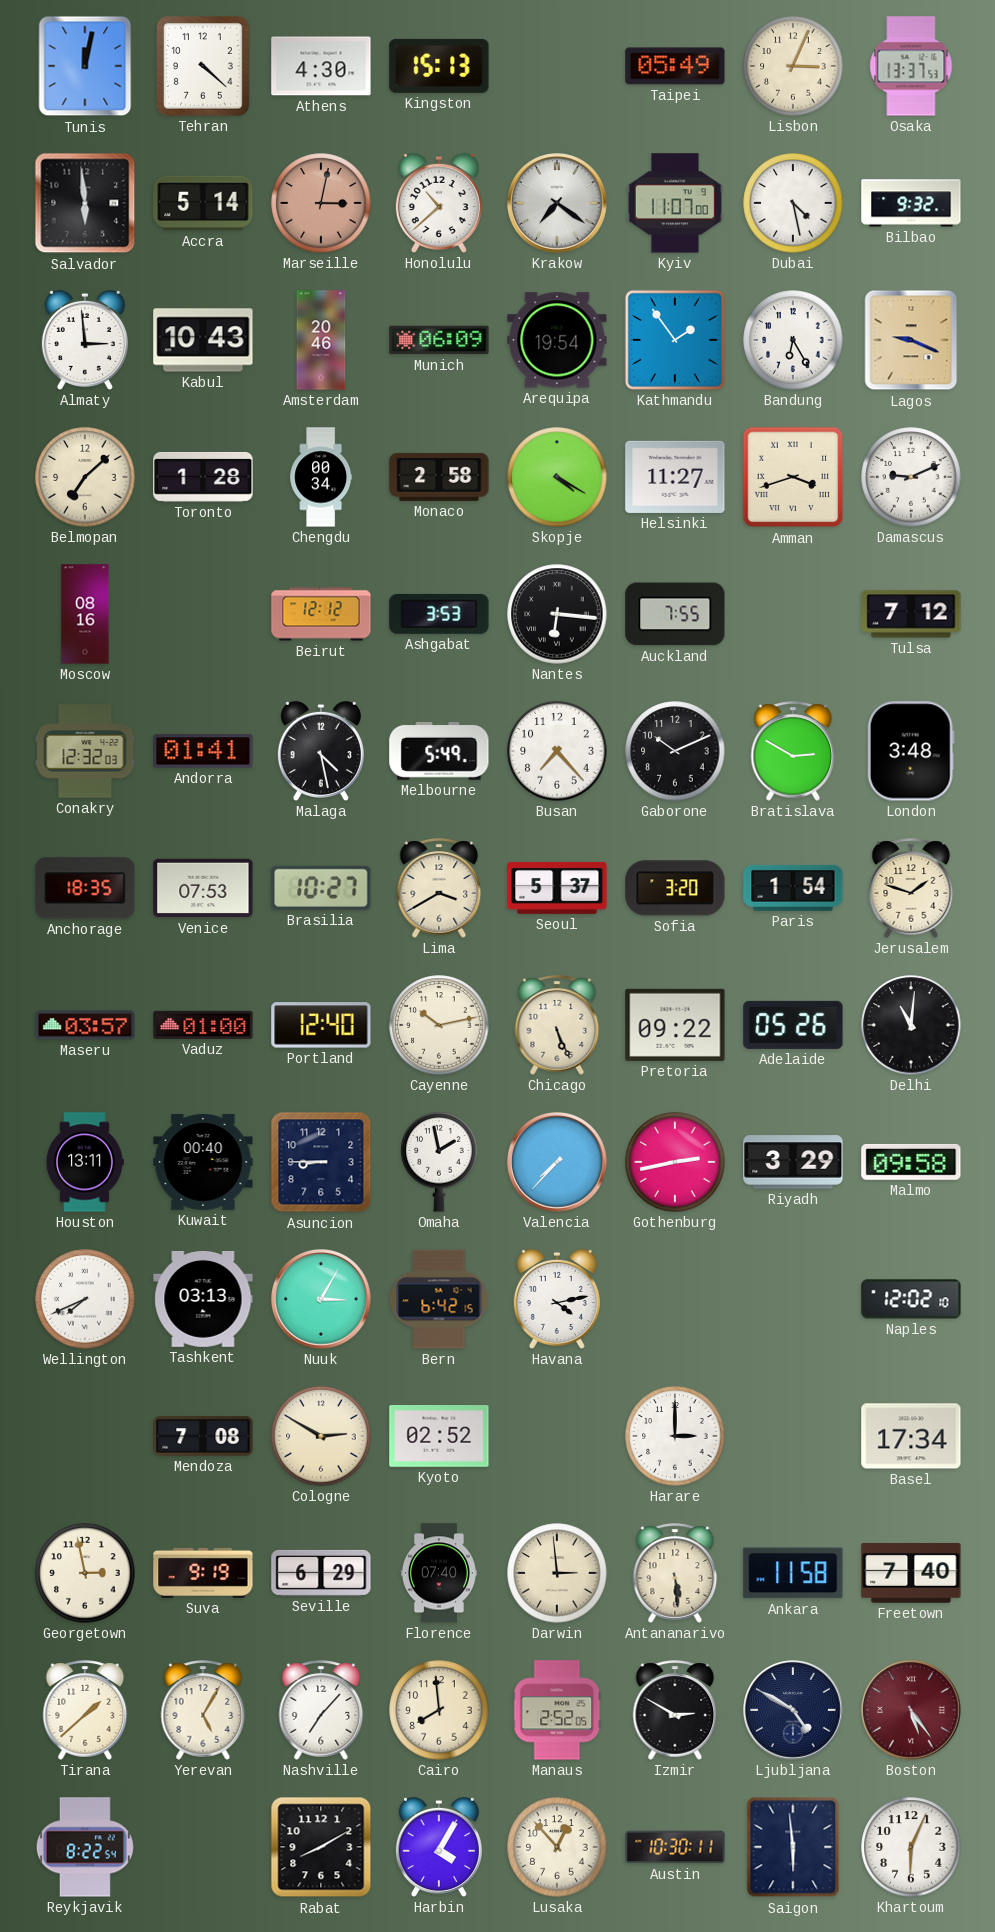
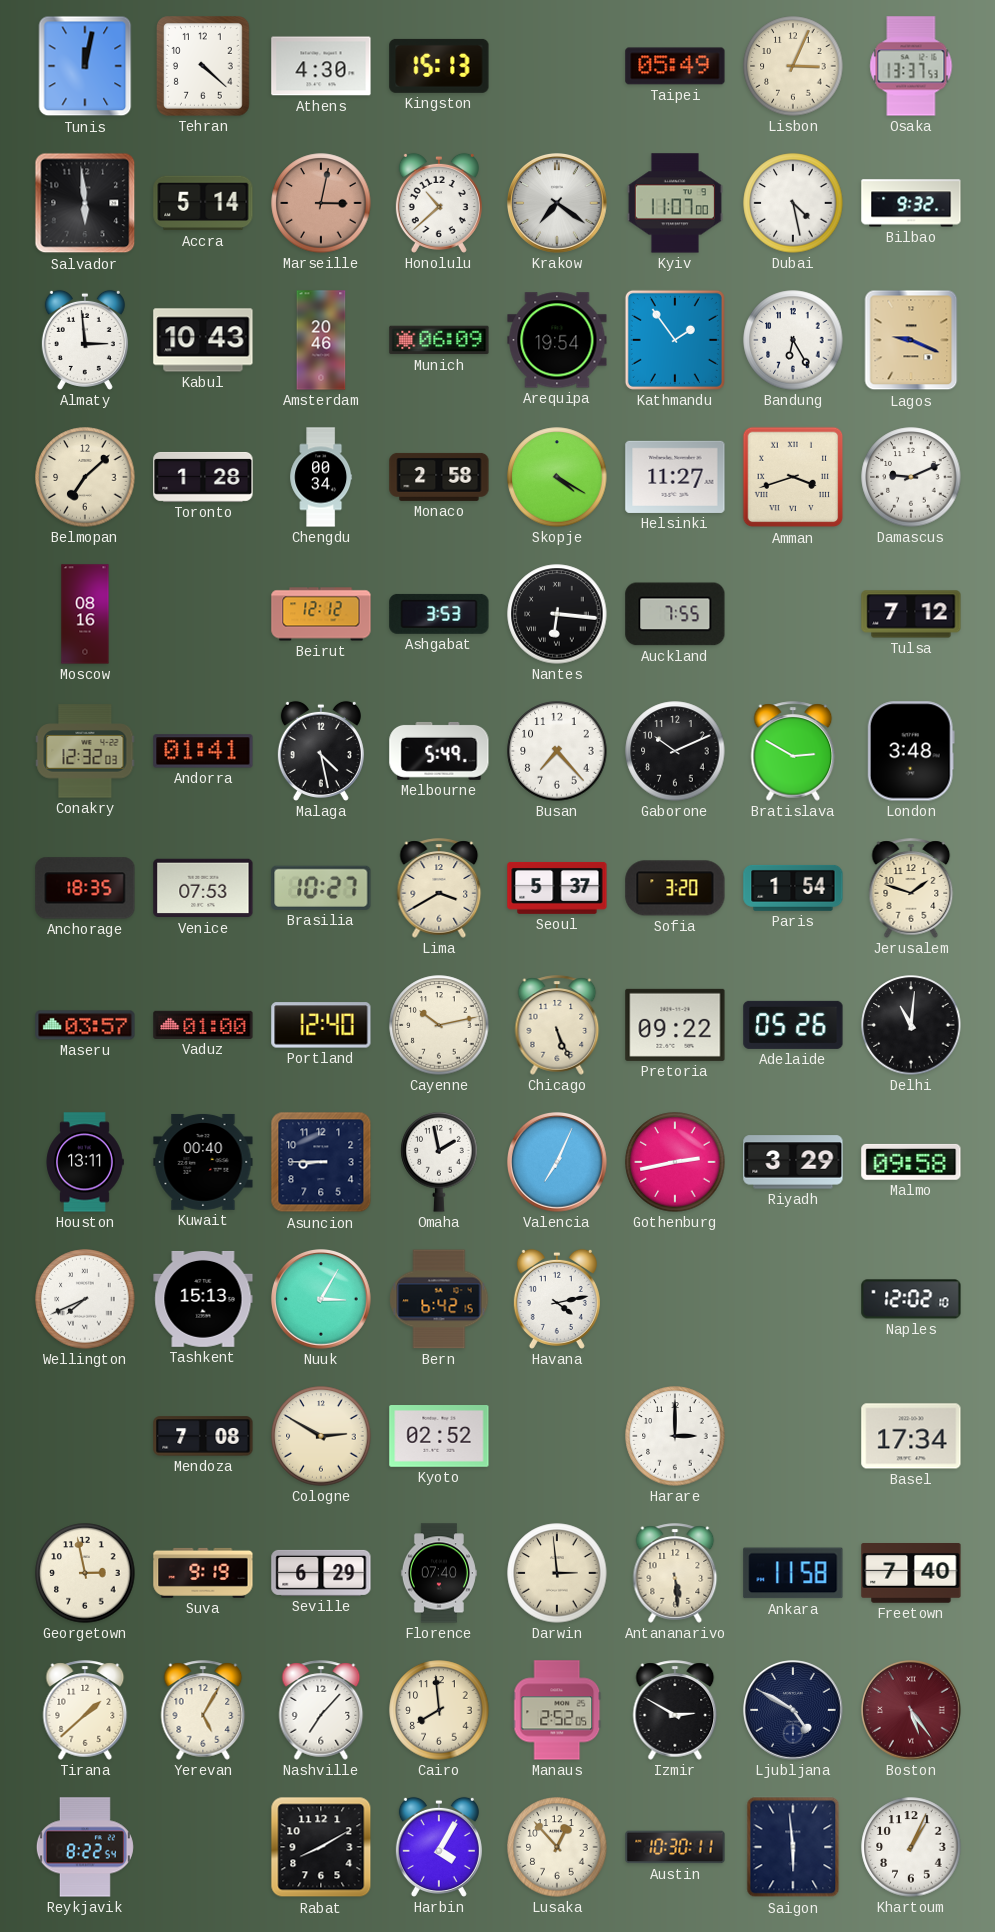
Valencia: 7:37 -> 7:04 (558, 1163)
Tashkent: 03:13 -> 15:13 (203, 1299)
Khartoum: 6:04 -> 1:04 (911, 1847)
